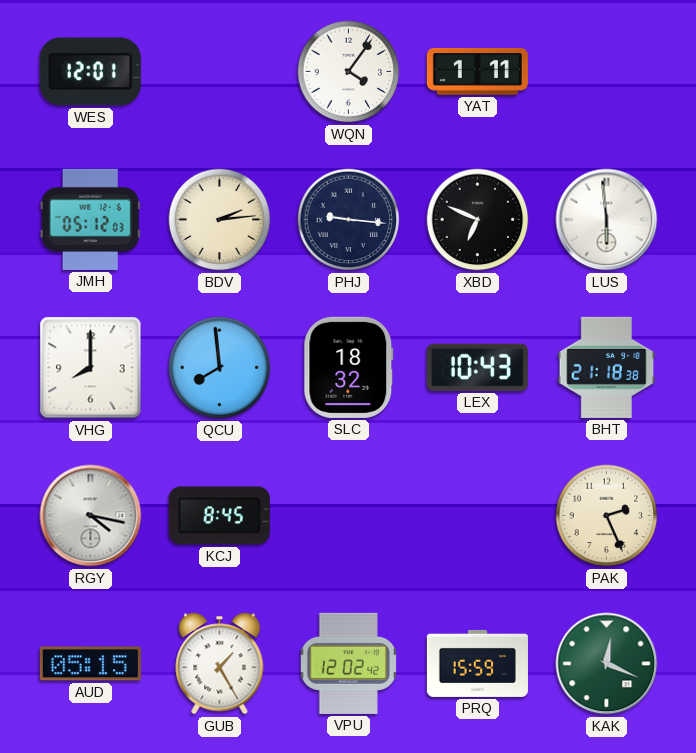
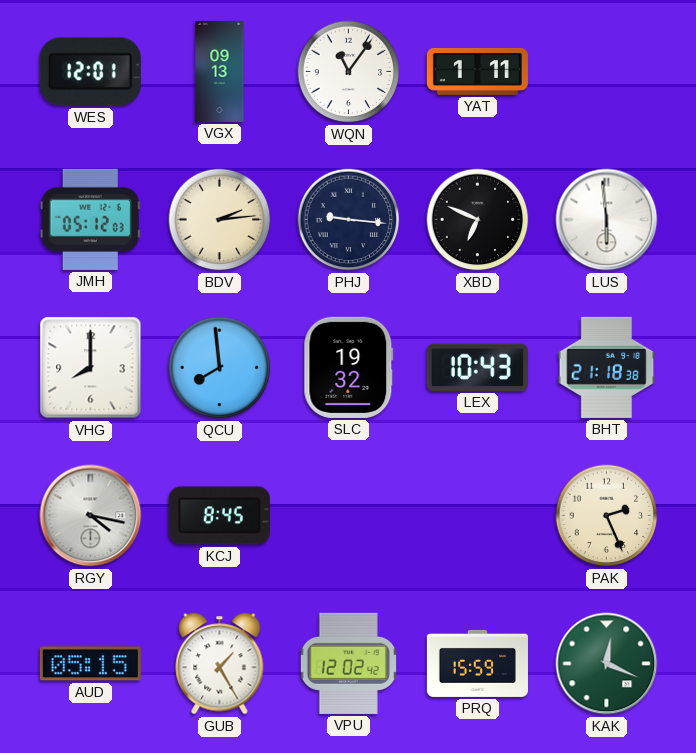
VGX: none -> 09:13 (220, 71)
WQN: 4:06 -> 11:06 (349, 72)
SLC: 18:32 -> 19:32 (349, 367)
